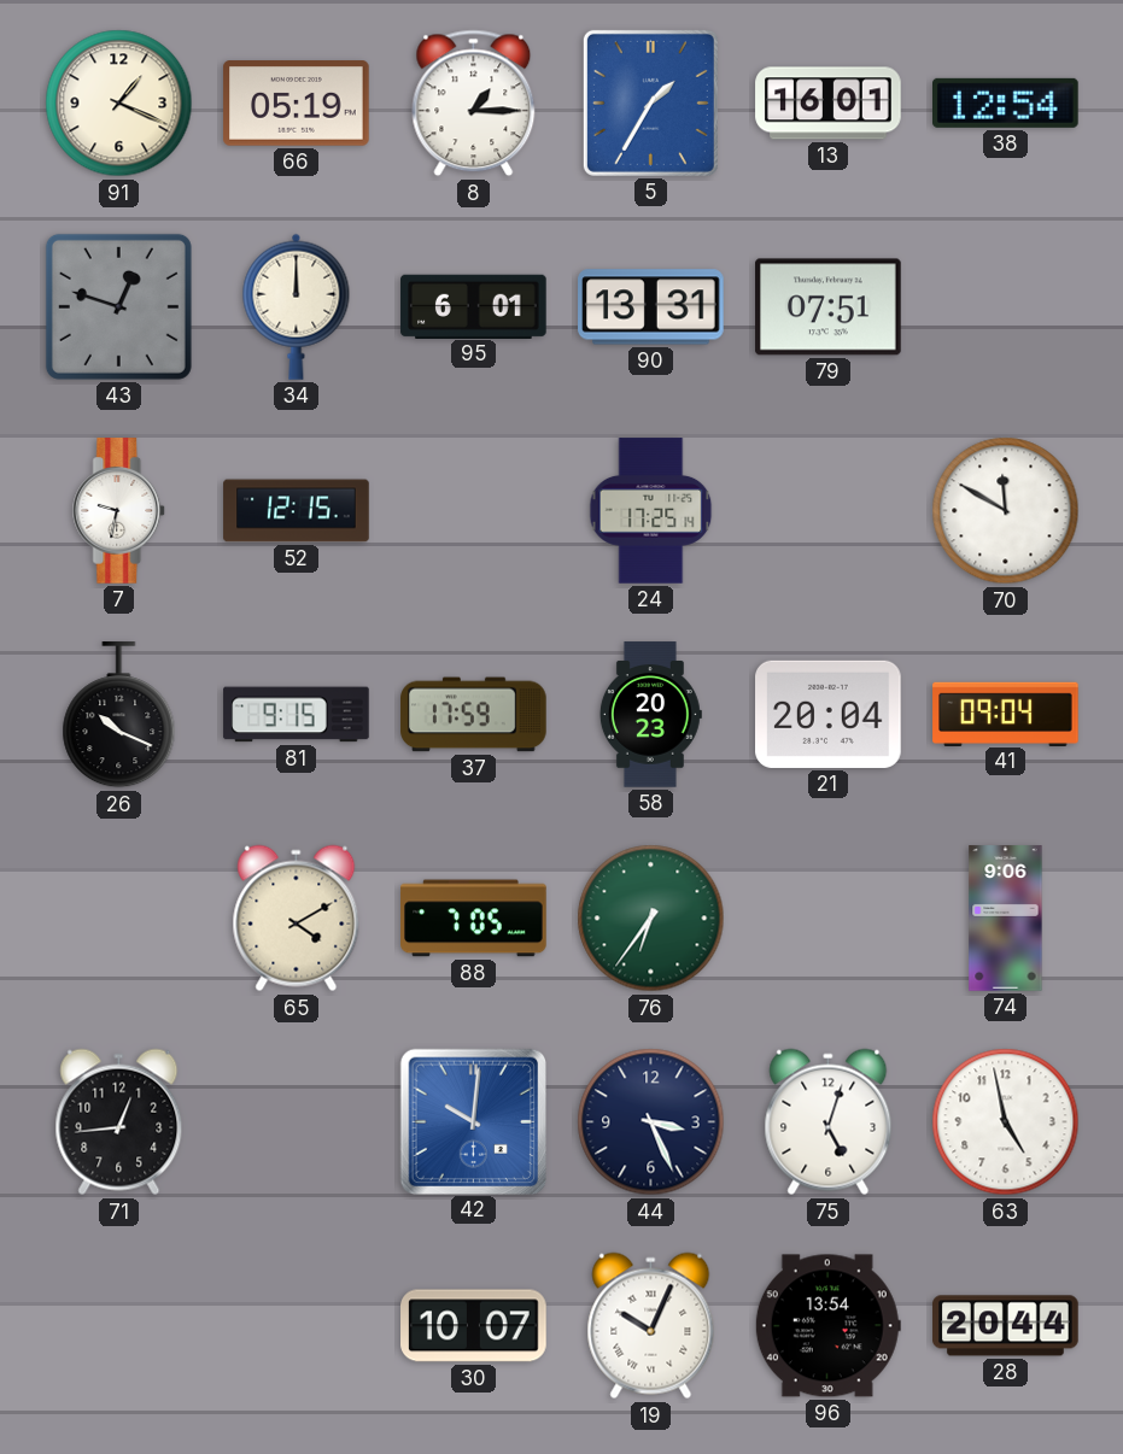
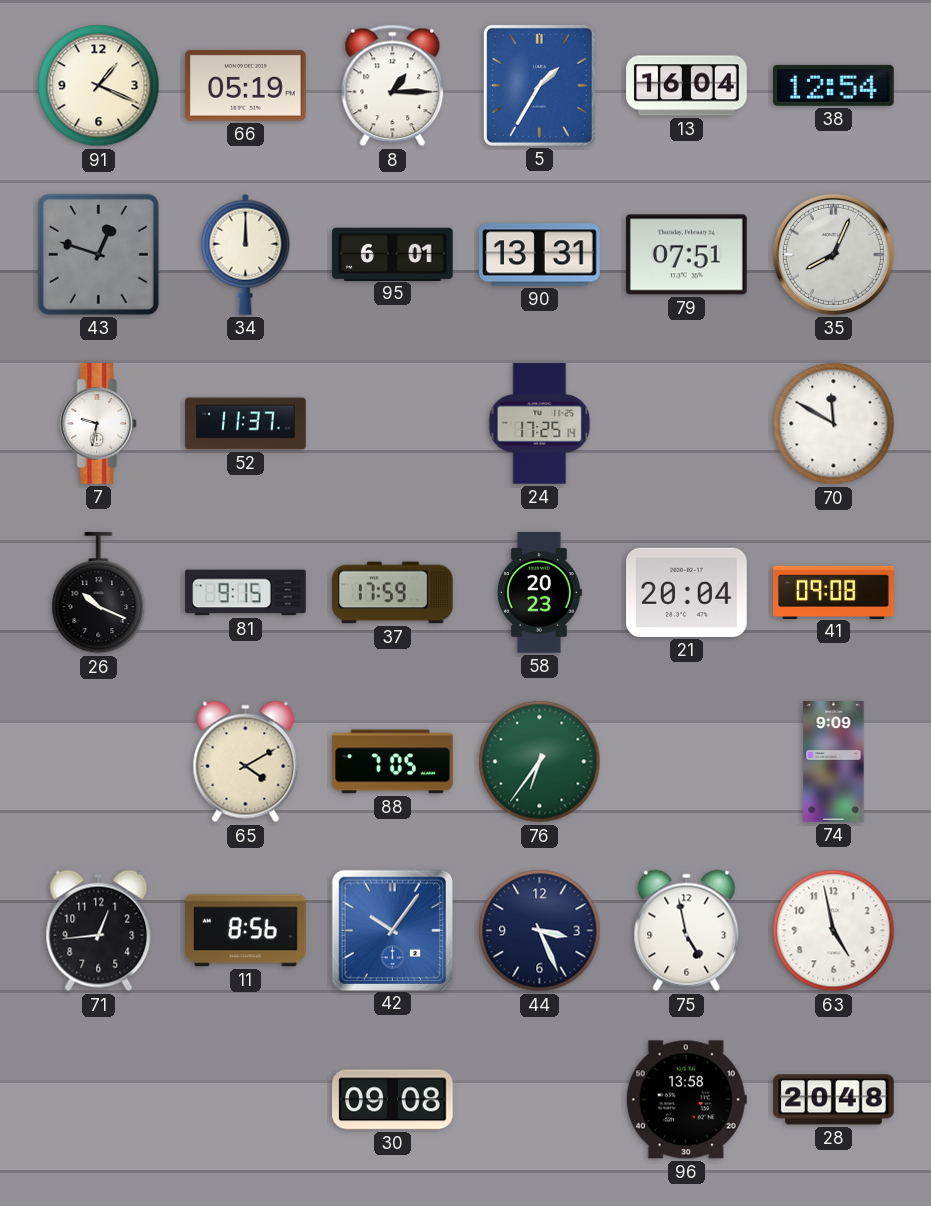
13: 16:01 -> 16:04 (687, 86)
35: none -> 8:04 (833, 254)
52: 12:15 -> 11:37 (246, 424)
41: 09:04 -> 09:08 (834, 592)
74: 9:06 -> 9:09 (834, 762)
11: none -> 8:56 (246, 931)
42: 10:01 -> 10:06 (392, 930)
75: 5:03 -> 4:58 (687, 931)
30: 10:07 -> 09:08 (393, 1100)
19: 10:04 -> none (651, 1326)
96: 13:54 -> 13:58 (686, 1100)
28: 20:44 -> 20:48 (834, 1100)
